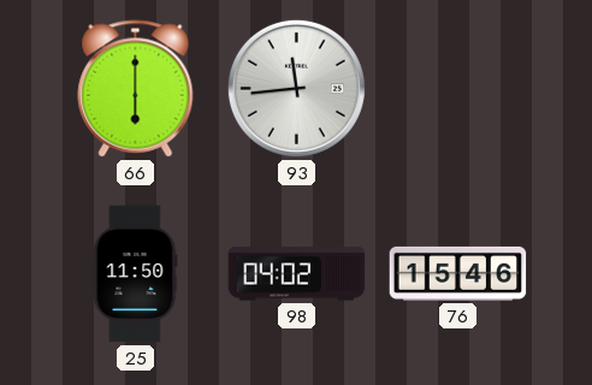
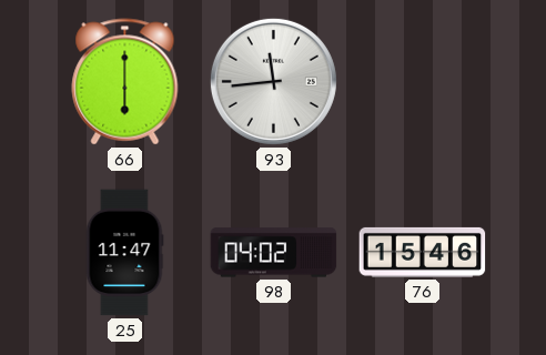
25: 11:50 -> 11:47 (124, 253)
